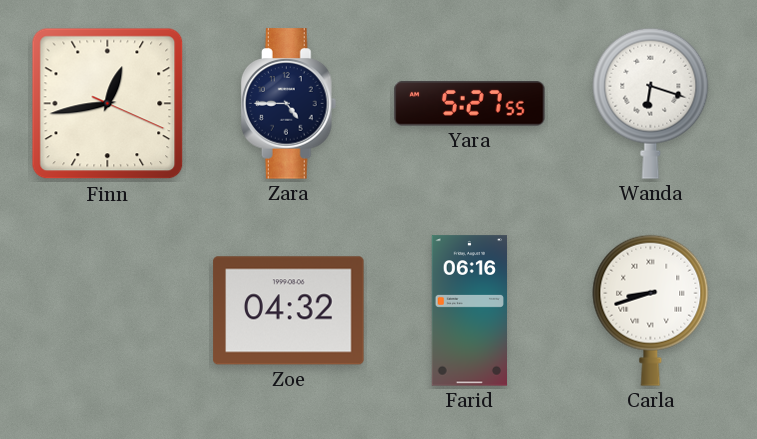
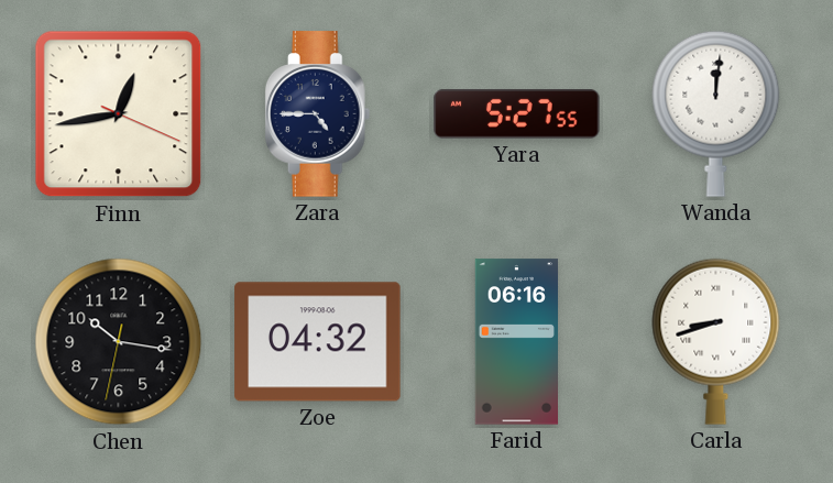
Wanda: 6:18 -> 12:01 (716, 113)
Chen: none -> 10:16 (119, 342)
